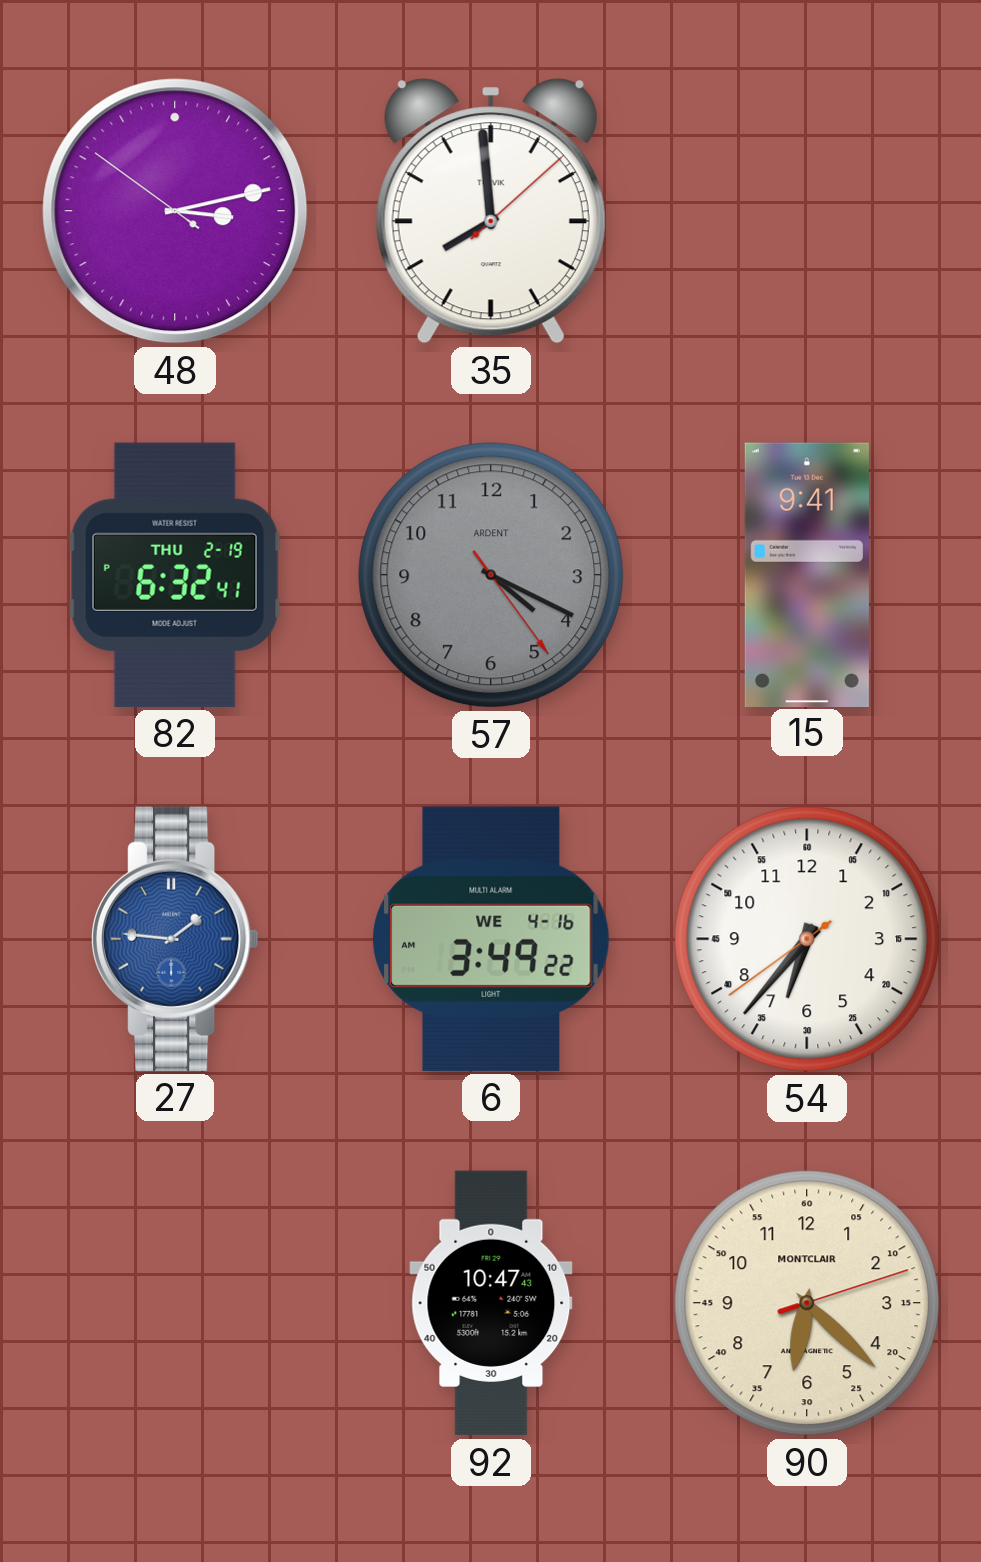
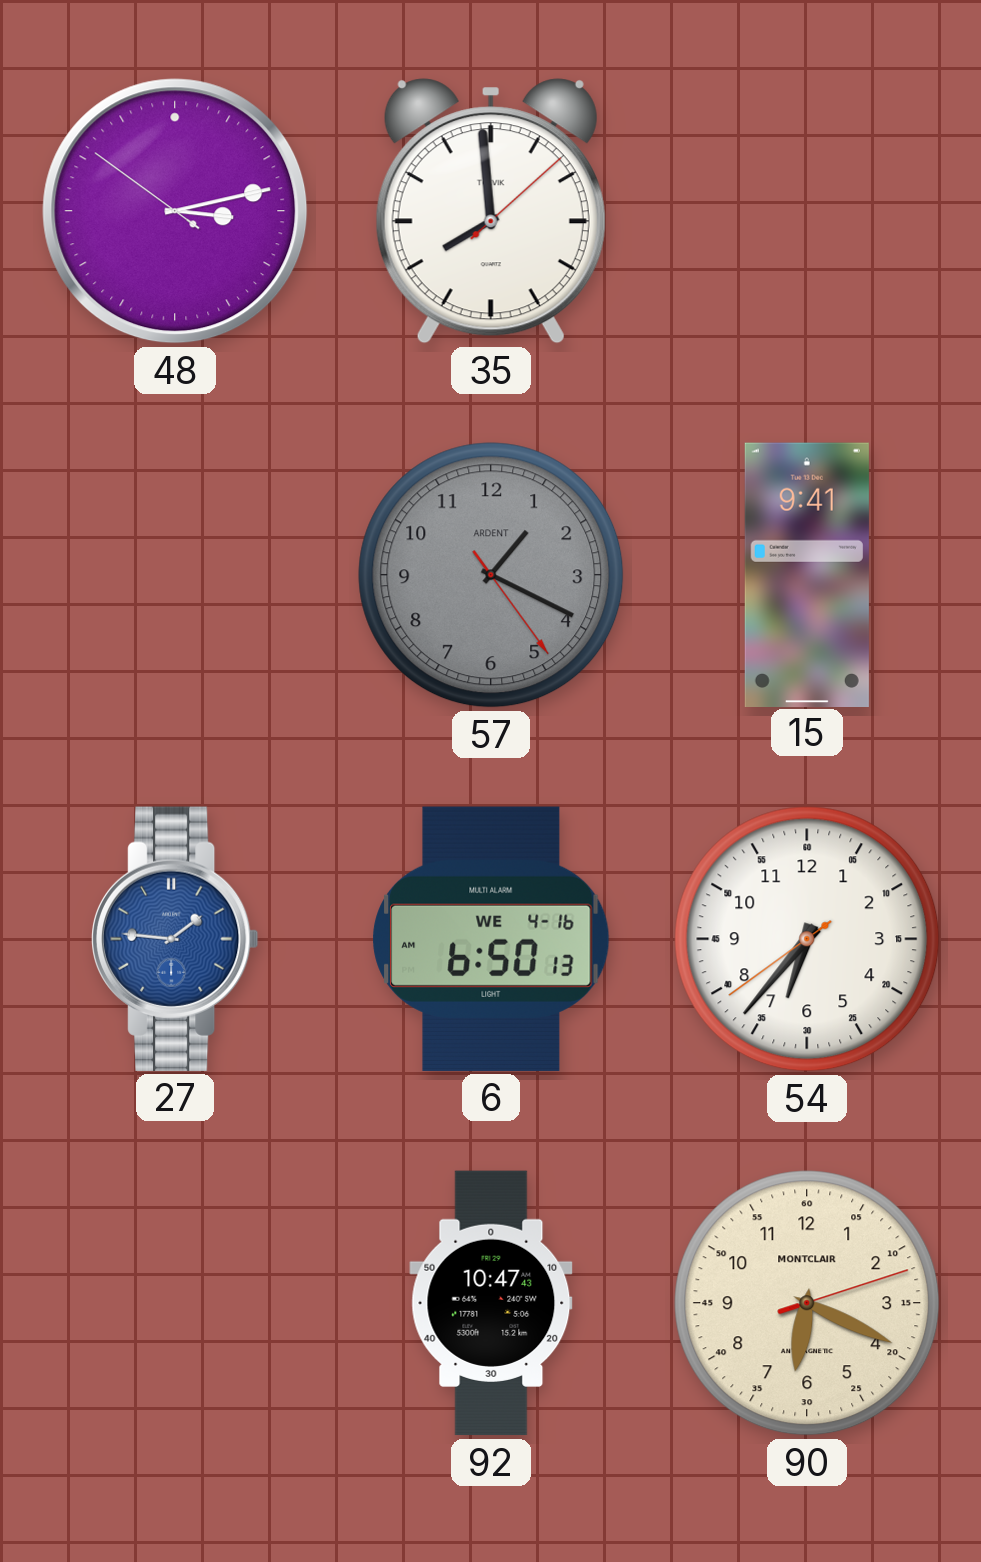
82: 6:32 -> none (175, 575)
57: 4:19 -> 1:19 (491, 575)
6: 3:49 -> 6:50 (491, 939)
90: 6:22 -> 6:19 (807, 1303)
